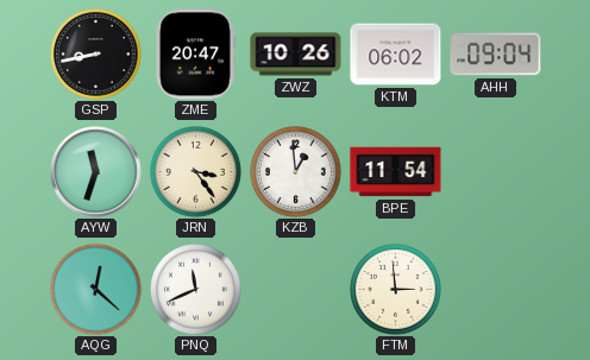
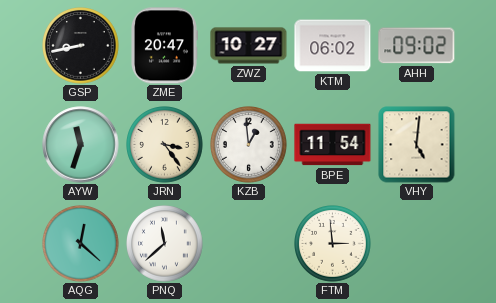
ZWZ: 10:26 -> 10:27 (249, 46)
AHH: 09:04 -> 09:02 (417, 46)
VHY: none -> 5:01 (417, 145)
PNQ: 11:41 -> 11:38 (165, 244)
